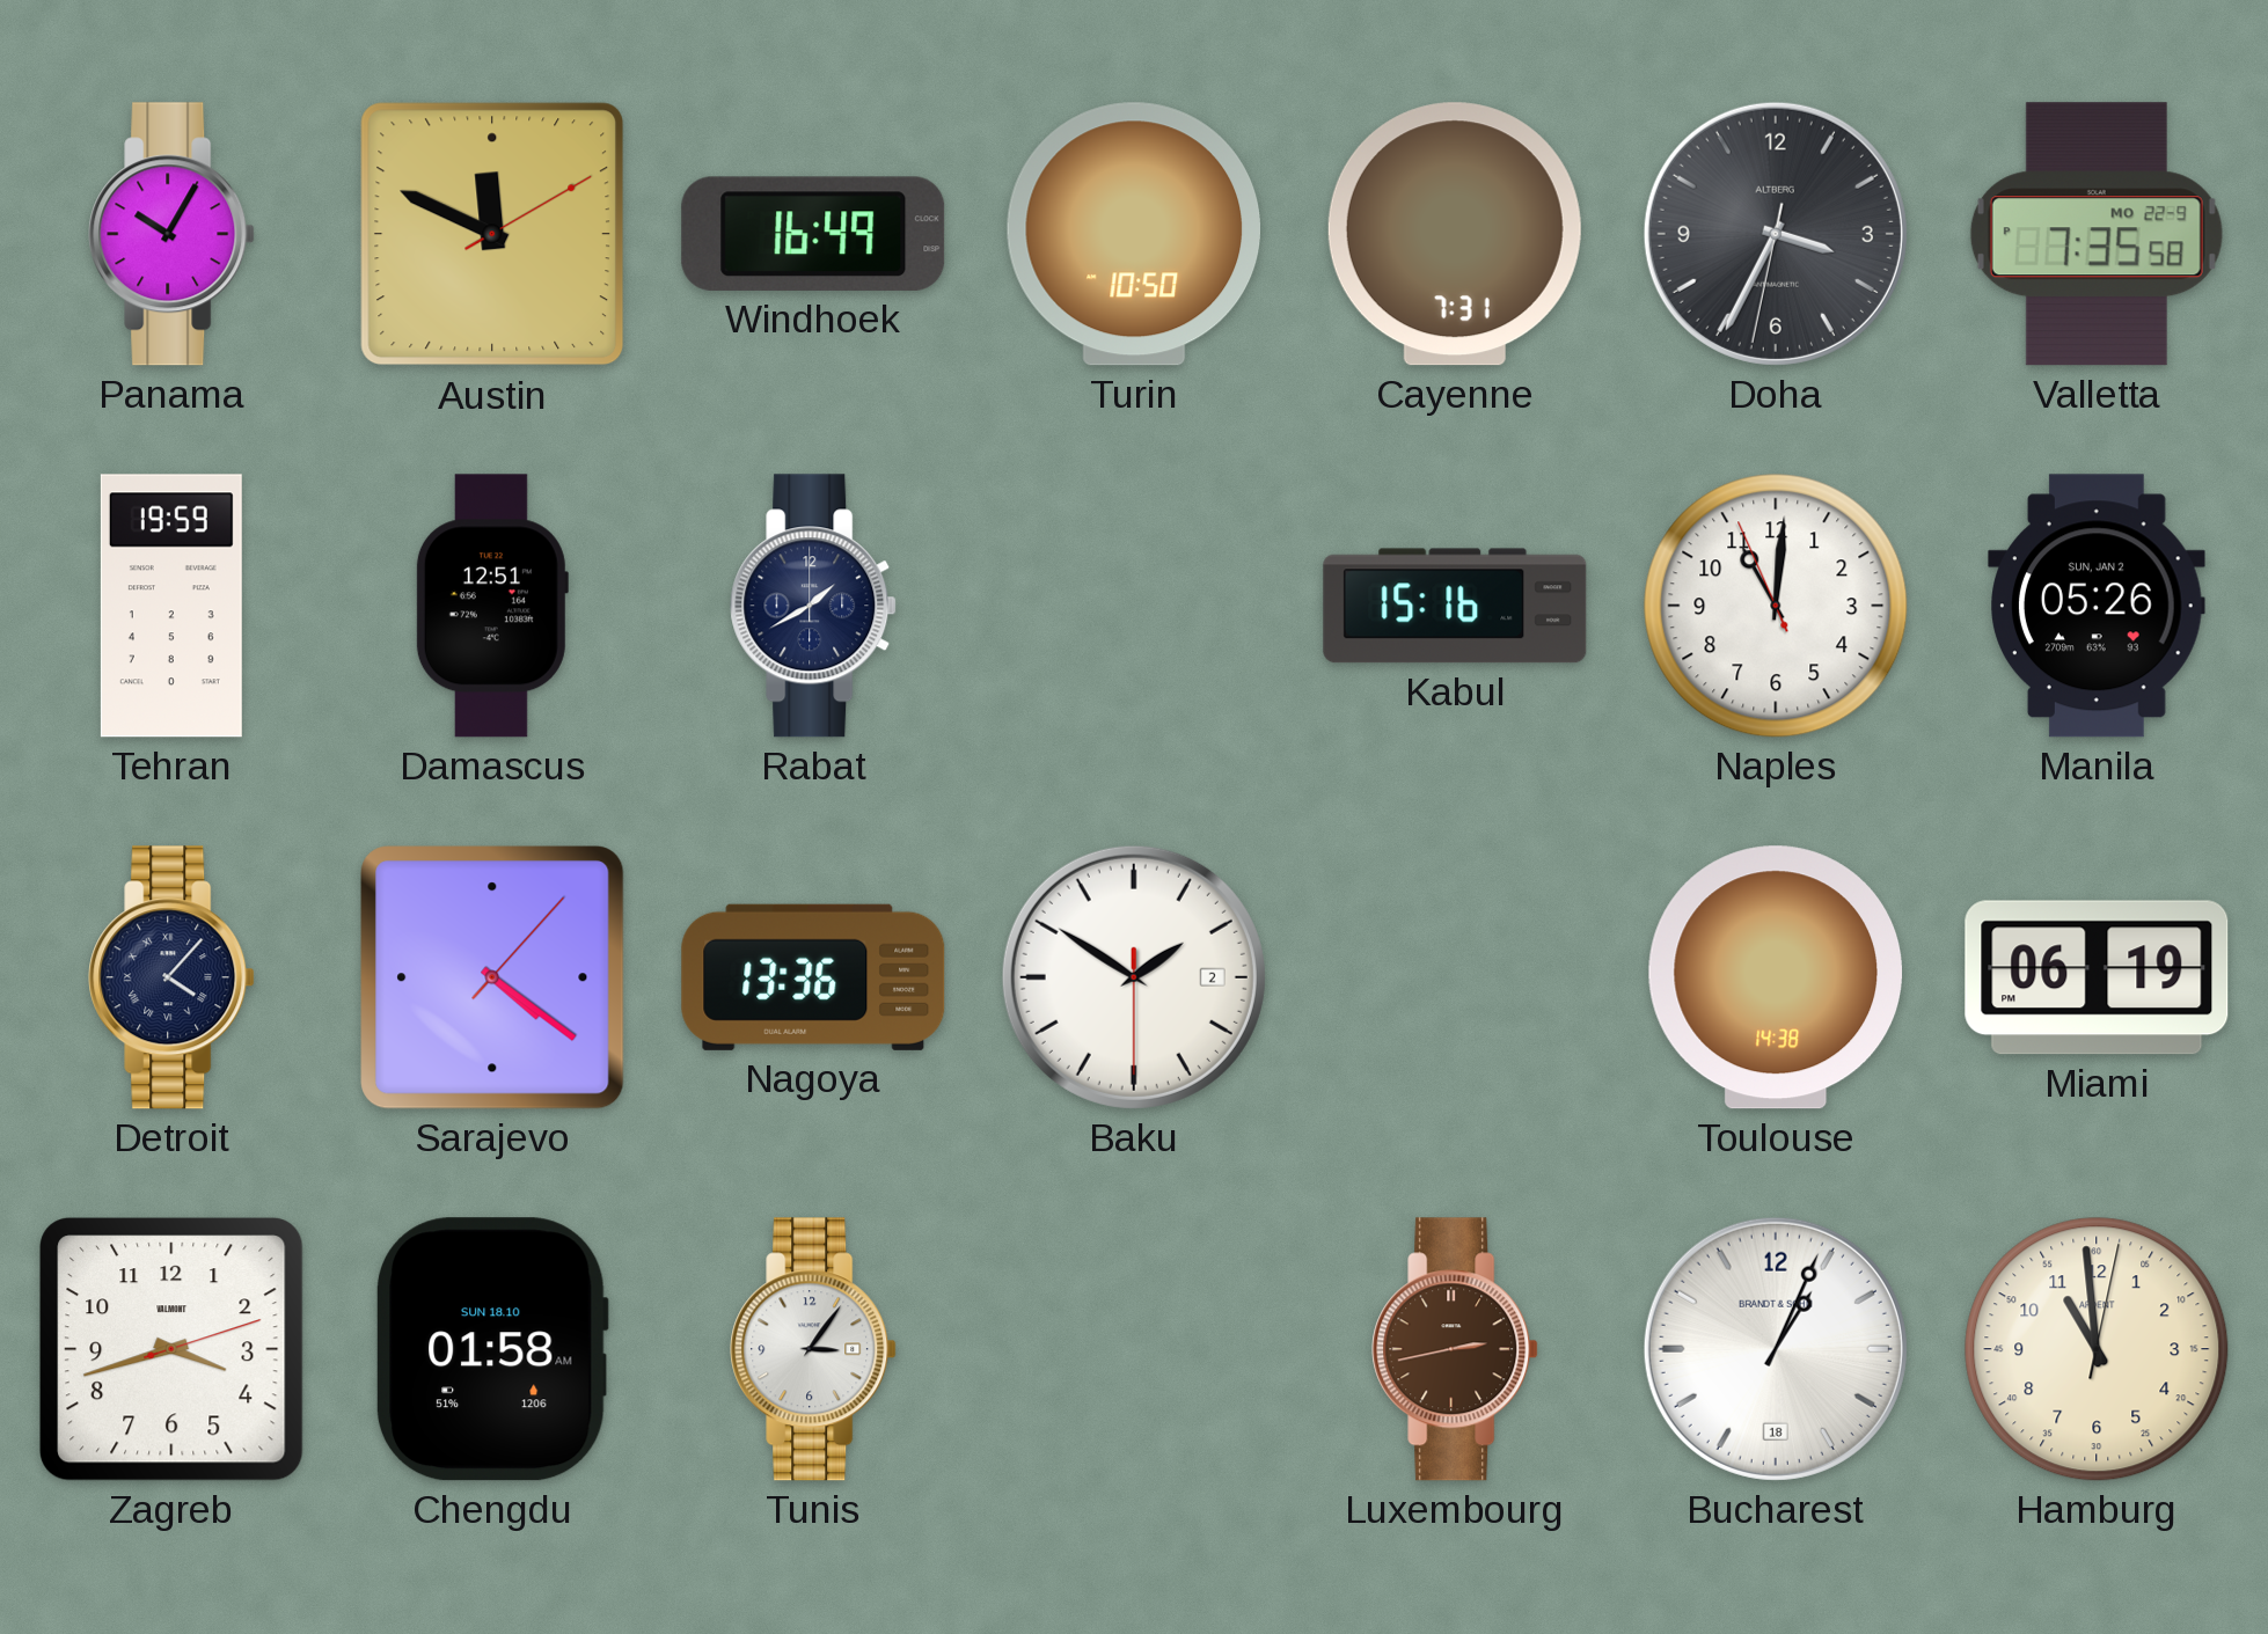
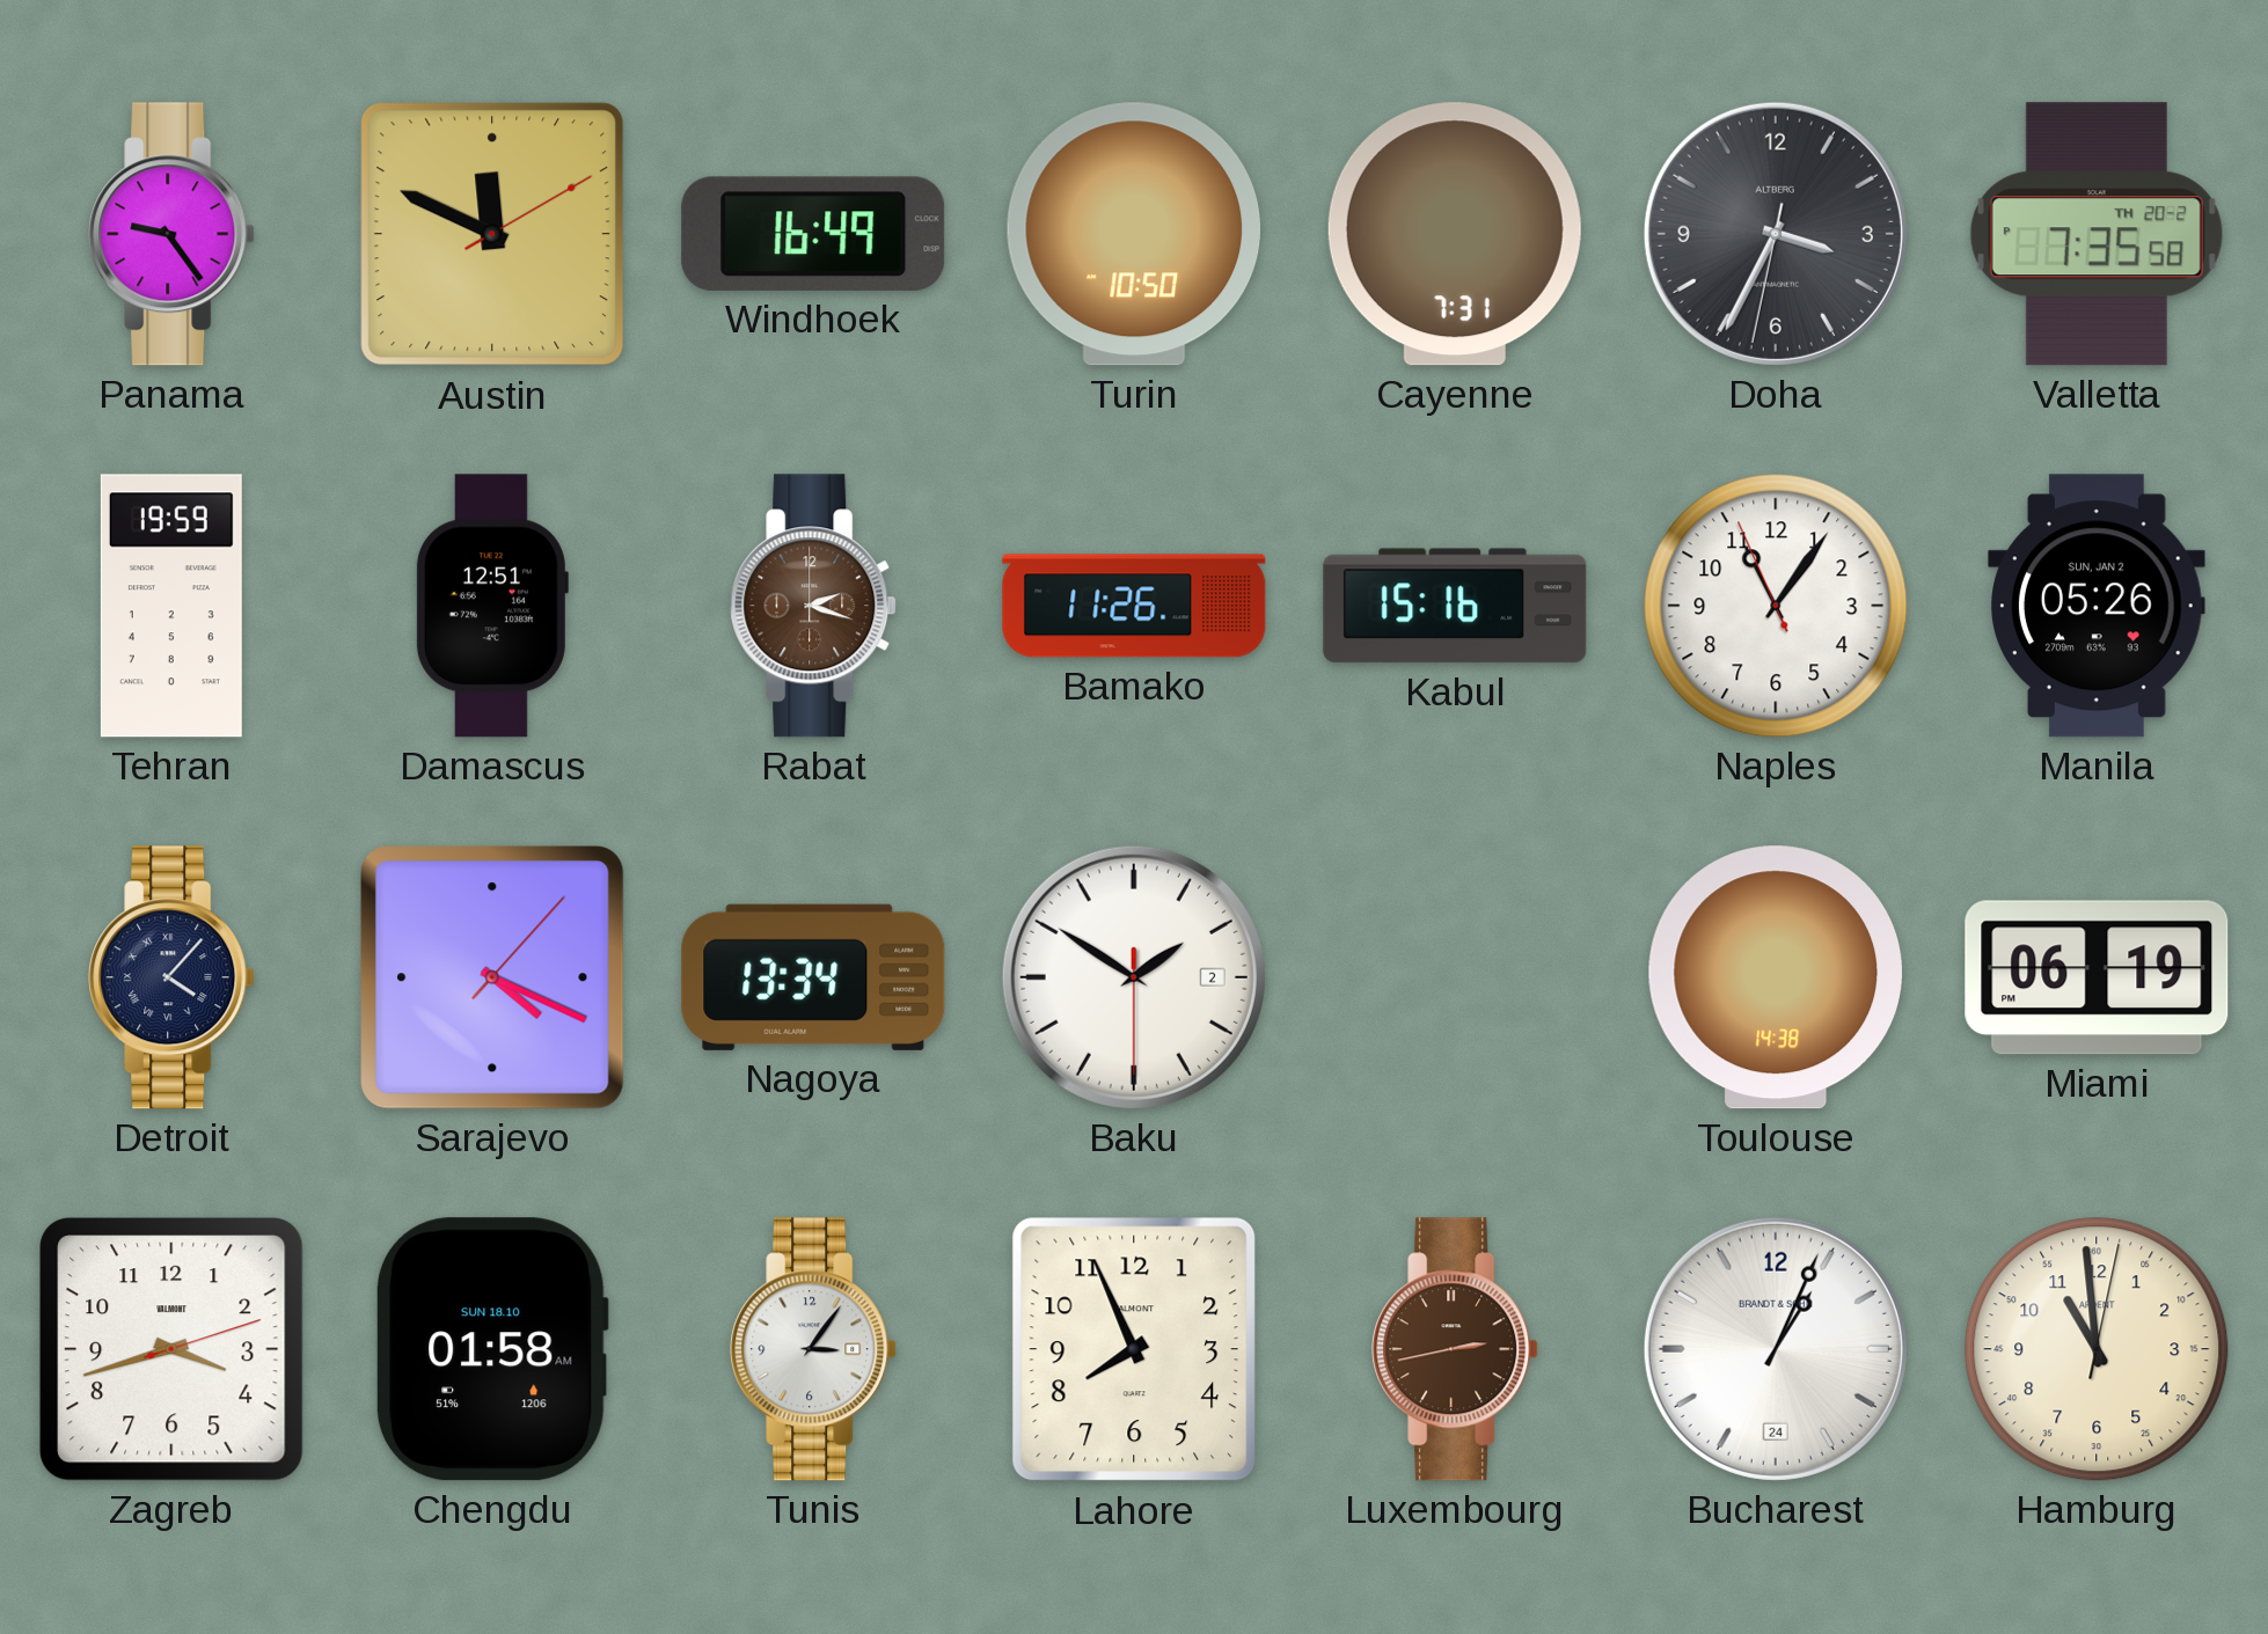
Panama: 10:05 -> 9:24 (171, 234)
Valletta date: MO 22-9 -> TH 20-2 (2097, 234)
Rabat: 1:40 -> 2:18 (813, 606)
Rabat dial: navy -> brown (813, 606)
Bamako: none -> 11:26 (1134, 606)
Naples: 11:00 -> 11:05 (1776, 606)
Sarajevo: 4:21 -> 4:19 (492, 977)
Nagoya: 13:36 -> 13:34 (813, 977)
Lahore: none -> 7:56 (1134, 1349)
Bucharest date: 18 -> 24 (1776, 1349)
